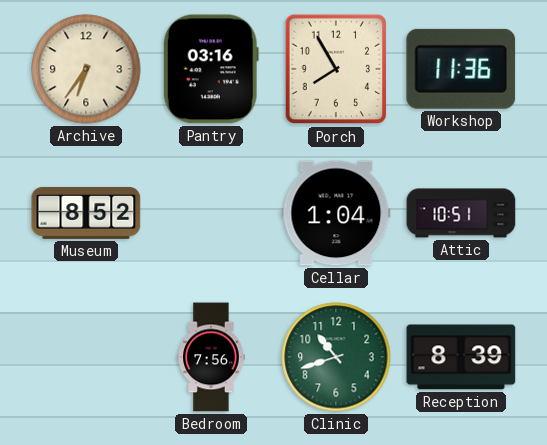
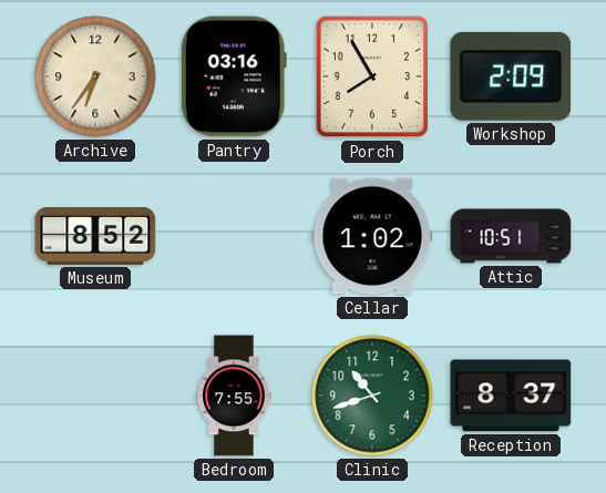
Workshop: 11:36 -> 2:09 (511, 76)
Cellar: 1:04 -> 1:02 (372, 236)
Bedroom: 7:56 -> 7:55 (234, 396)
Reception: 8:39 -> 8:37 (511, 396)
